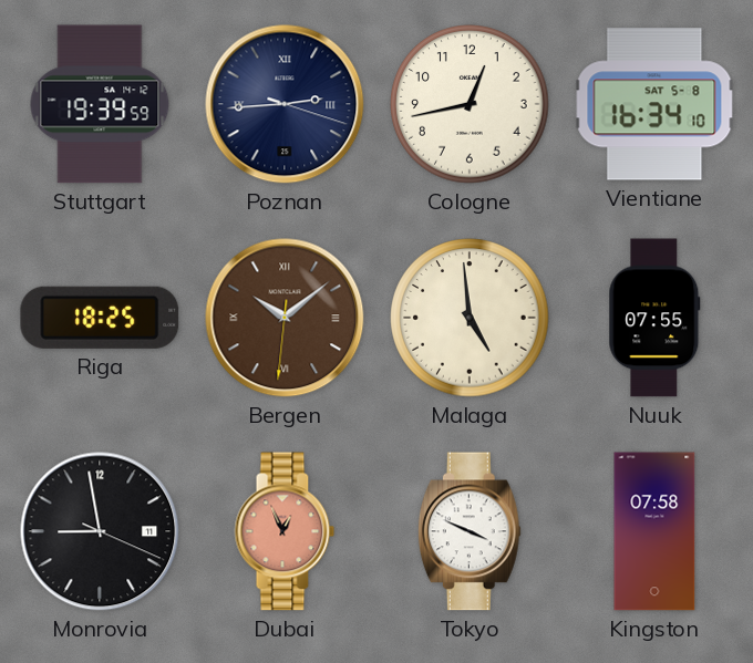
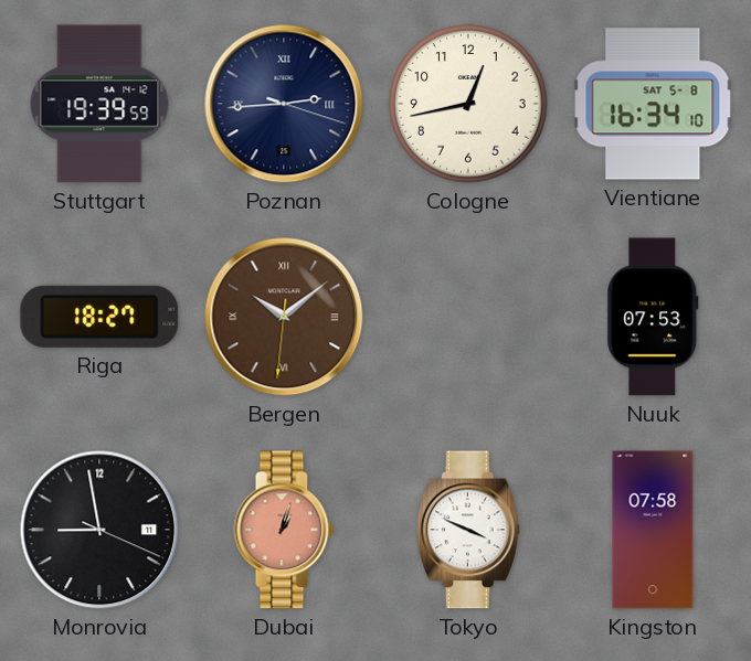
Riga: 18:25 -> 18:27 (99, 317)
Malaga: 4:59 -> none (470, 318)
Nuuk: 07:55 -> 07:53 (653, 317)
Dubai: 12:56 -> 1:03 (284, 530)
